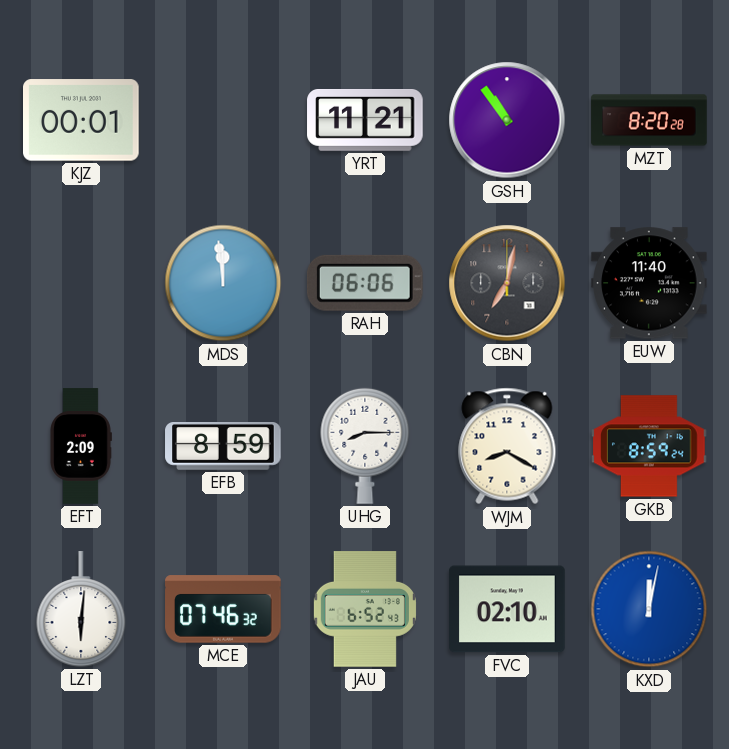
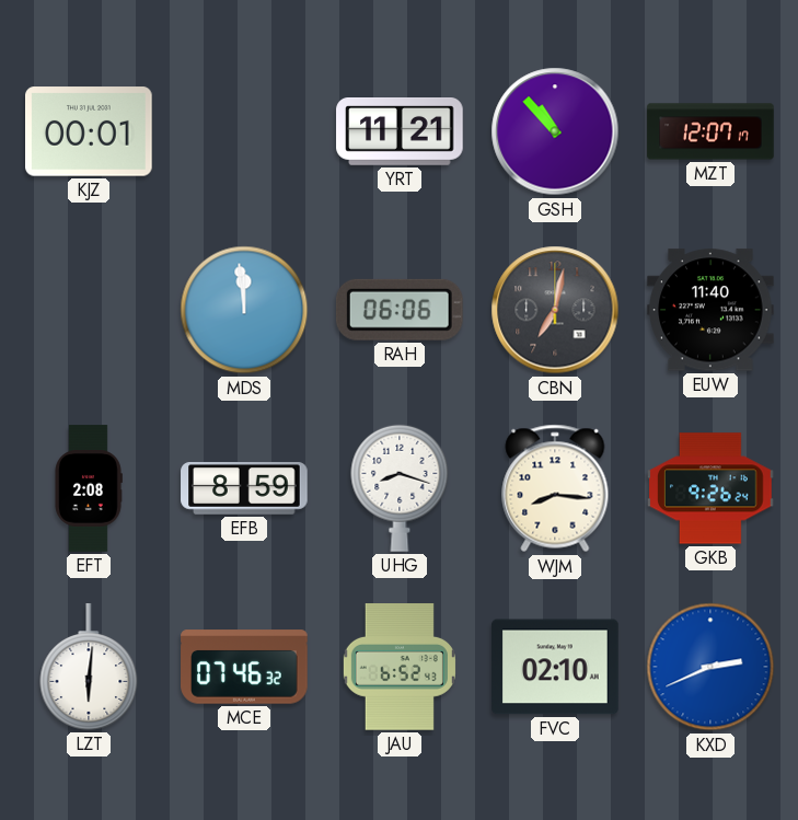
GSH: 10:54 -> 10:53 (555, 131)
MZT: 8:20 -> 12:07 (710, 131)
EFT: 2:09 -> 2:08 (89, 488)
UHG: 8:15 -> 8:18 (400, 488)
WJM: 8:20 -> 8:16 (555, 488)
GKB: 8:59 -> 9:26 (710, 488)
KXD: 12:02 -> 2:41 (710, 667)
